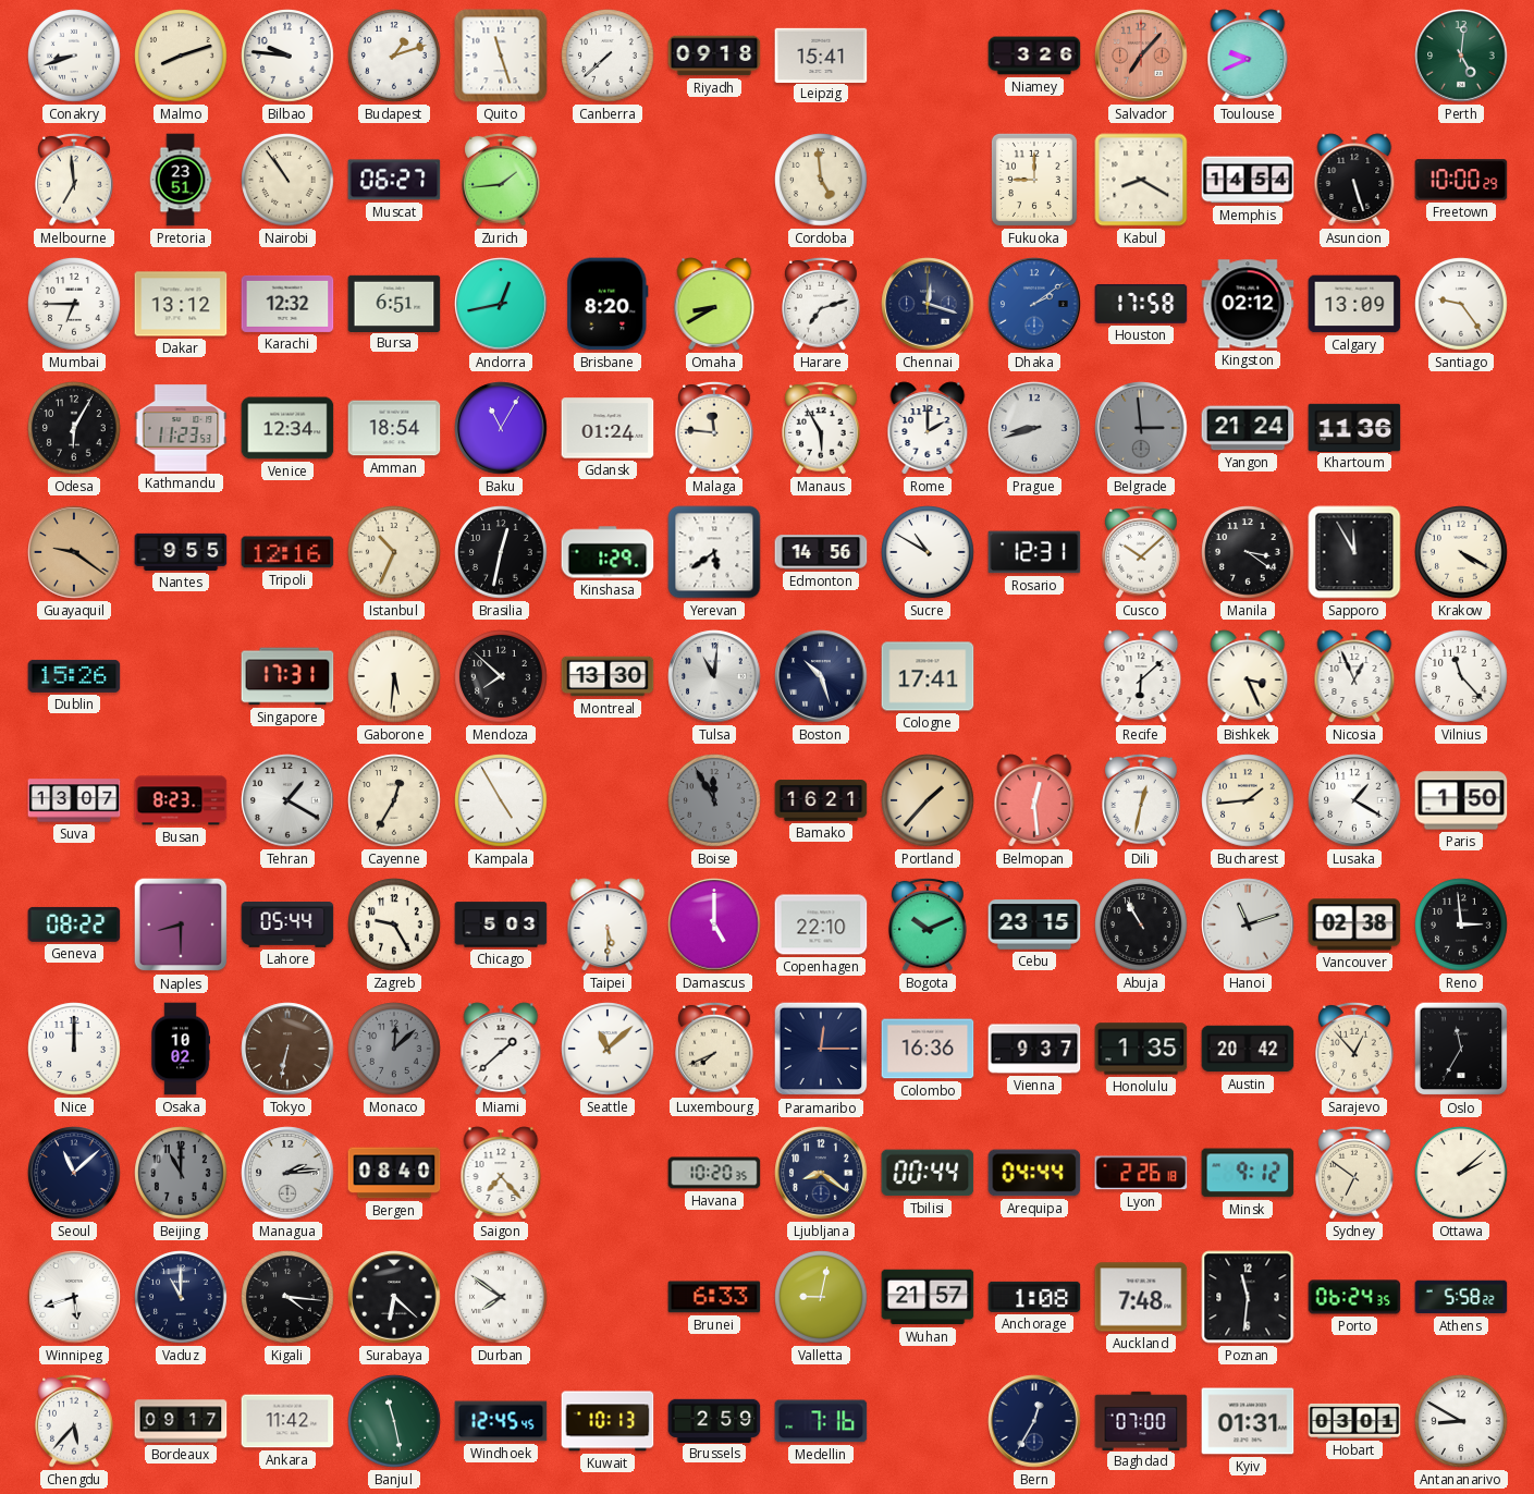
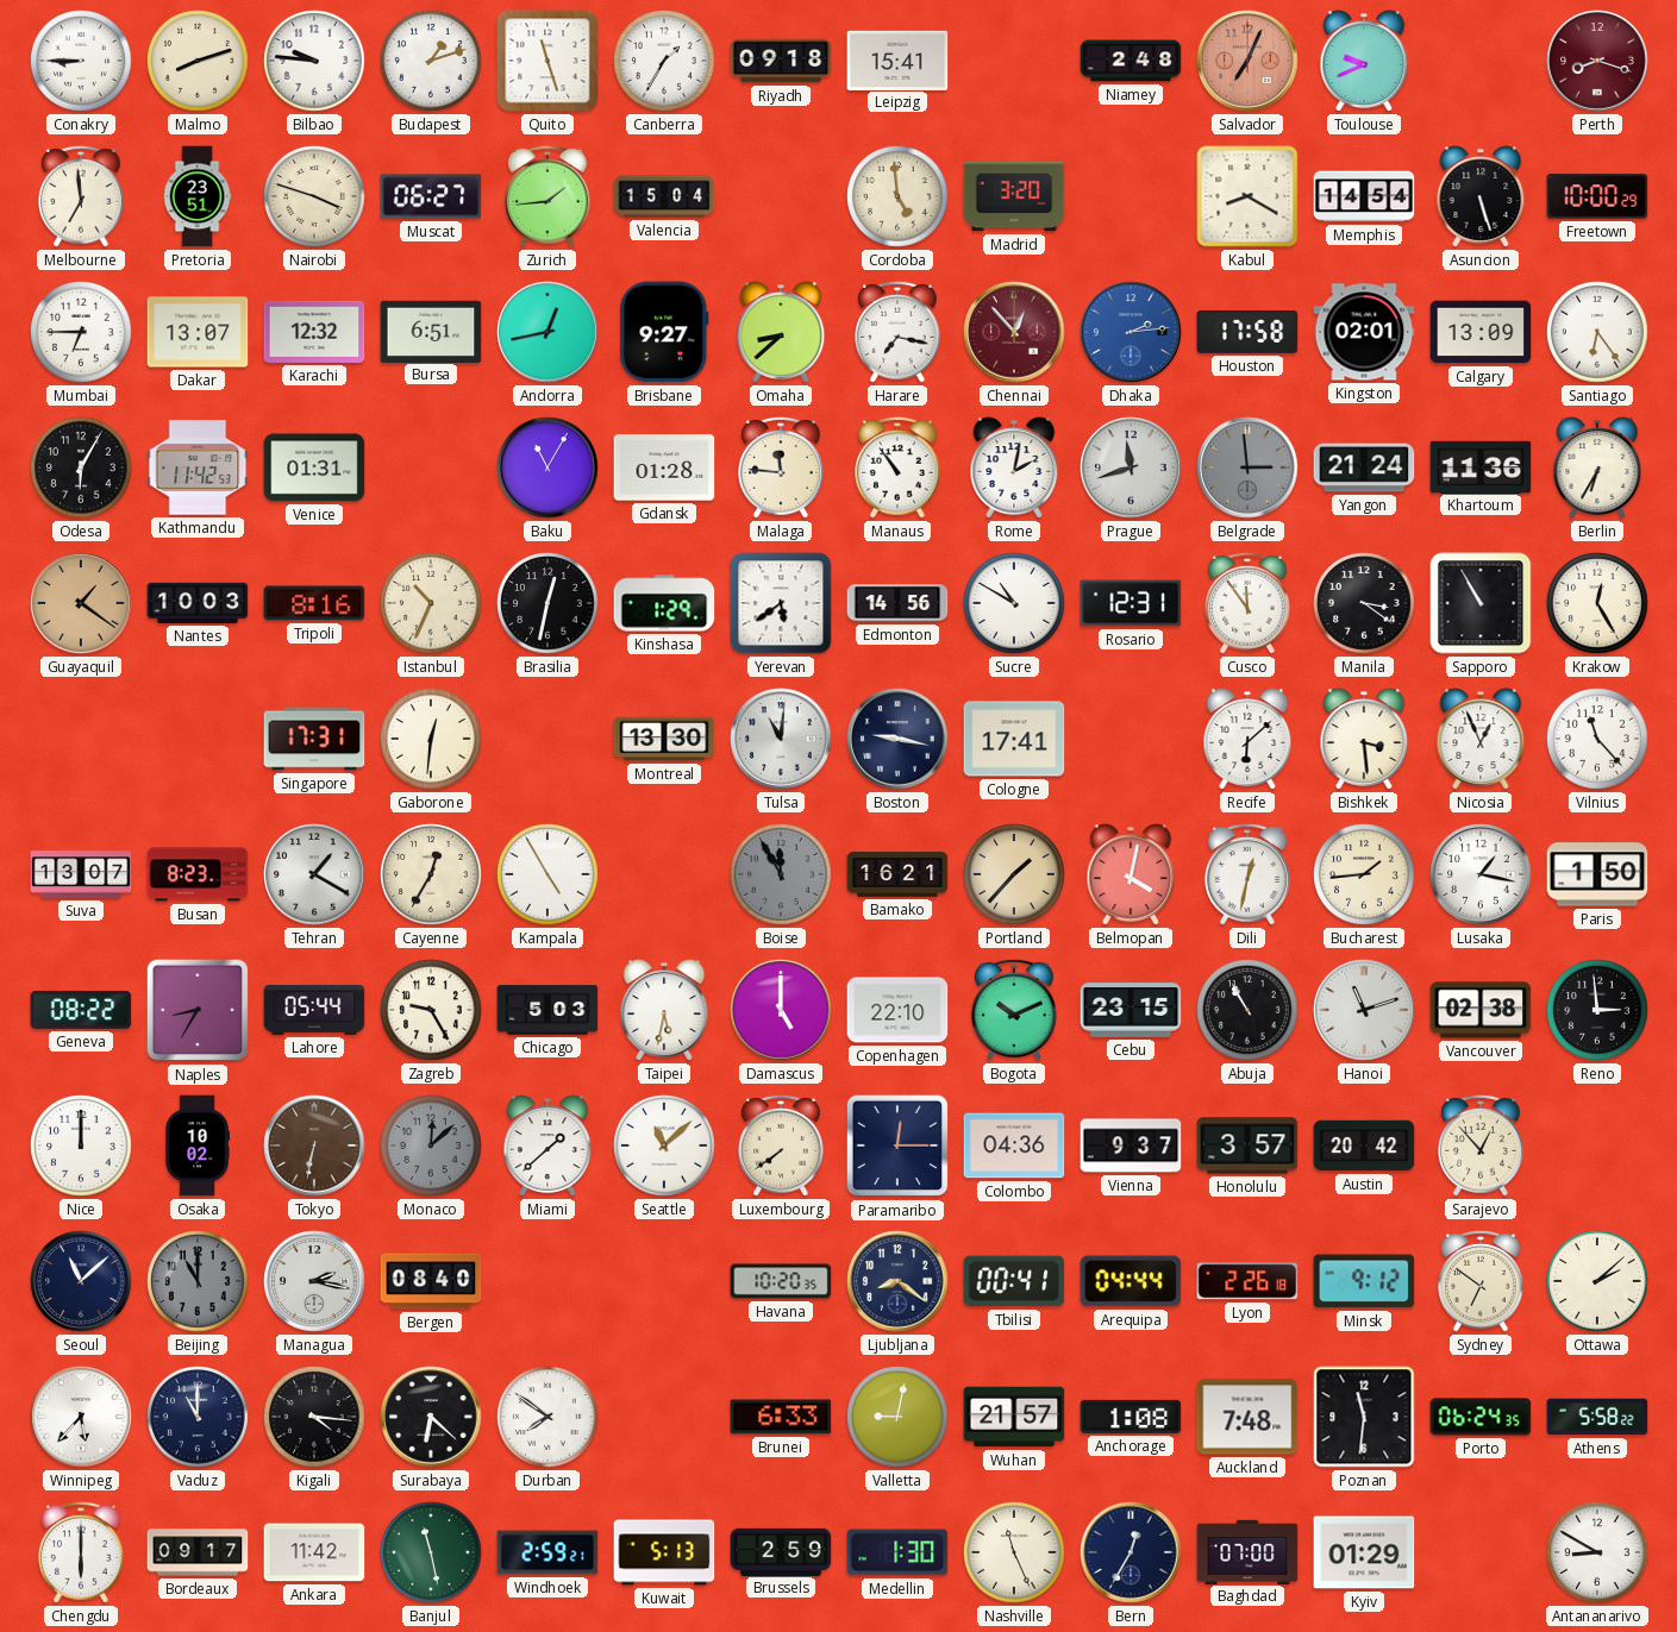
Conakry: 8:42 -> 8:45 (81, 61)
Canberra: 7:38 -> 1:35 (664, 61)
Niamey: 3:26 -> 2:48 (1131, 61)
Salvador: 7:07 -> 7:04 (1247, 61)
Perth: 5:01 -> 8:18 (1597, 61)
Perth dial: green -> burgundy (1597, 61)
Nairobi: 10:54 -> 3:48 (314, 196)
Valencia: none -> 15:04 (664, 196)
Madrid: none -> 3:20 (1014, 196)
Fukuoka: 9:00 -> none (1034, 180)
Dakar: 13:12 -> 13:07 (198, 332)
Brisbane: 8:20 -> 9:27 (664, 332)
Omaha: 8:40 -> 8:38 (781, 332)
Harare: 7:12 -> 7:17 (897, 332)
Chennai: 12:18 -> 12:53 (1014, 332)
Chennai dial: navy -> burgundy (1014, 332)
Dhaka: 2:09 -> 2:14 (1131, 332)
Kingston: 02:12 -> 02:01 (1364, 332)
Santiago: 9:24 -> 6:24 (1597, 332)
Kathmandu: 11:23 -> 11:42 (198, 467)
Venice: 12:34 -> 01:31 (314, 467)
Amman: 18:54 -> none (394, 428)
Gdansk: 01:24 -> 01:28 (664, 467)
Manaus: 5:55 -> 10:54 (897, 467)
Rome: 2:00 -> 2:02 (1014, 467)
Prague: 8:42 -> 11:42 (1131, 467)
Berlin: none -> 6:35 (1597, 467)
Guayaquil: 9:21 -> 1:21 (81, 603)
Nantes: 9:55 -> 10:03 (198, 603)
Tripoli: 12:16 -> 8:16 (314, 603)
Cusco: 10:08 -> 11:54 (1247, 603)
Sapporo: 11:55 -> 10:55 (1481, 603)
Krakow: 4:20 -> 12:25 (1597, 603)
Dublin: 15:26 -> none (74, 676)
Gaborone: 5:31 -> 12:31 (431, 739)
Mendoza: 7:52 -> none (501, 676)
Boston: 10:27 -> 9:17 (897, 739)
Bishkek: 3:26 -> 3:29 (1364, 739)
Belmopan: 12:29 -> 4:02 (1131, 874)
Lusaka: 1:20 -> 1:17 (1481, 874)
Naples: 8:30 -> 8:35 (198, 1010)
Taipei: 5:30 -> 5:32 (664, 1010)
Luxembourg: 7:41 -> 7:39 (781, 1145)
Colombo: 16:36 -> 04:36 (1014, 1145)
Honolulu: 1:35 -> 3:57 (1247, 1145)
Oslo: 11:35 -> none (1461, 1049)
Managua: 2:14 -> 2:17 (314, 1281)
Saigon: 7:23 -> none (501, 1173)
Tbilisi: 00:44 -> 00:41 (1014, 1281)
Winnipeg: 5:42 -> 5:37 (81, 1417)
Chengdu: 5:37 -> 6:00 (81, 1552)
Windhoek: 12:45 -> 2:59 (547, 1552)
Kuwait: 10:13 -> 5:13 (664, 1552)
Medellin: 7:16 -> 1:30 (897, 1552)
Nashville: none -> 11:26 (1014, 1552)
Kyiv: 01:31 -> 01:29 (1364, 1552)
Hobart: 03:01 -> none (1354, 1421)
